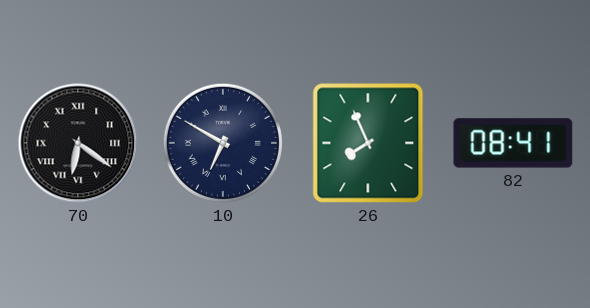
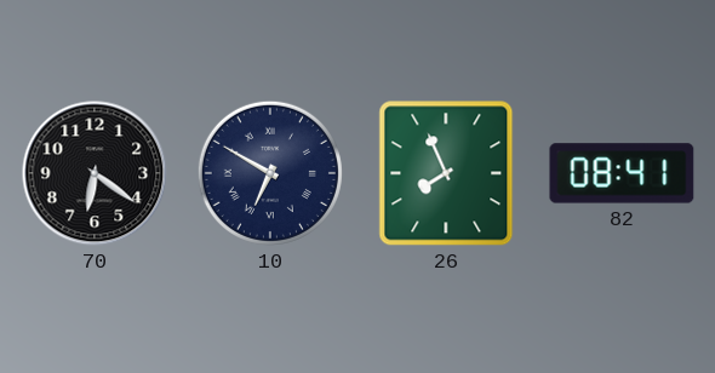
70 numerals: Roman -> Arabic (95, 173)
